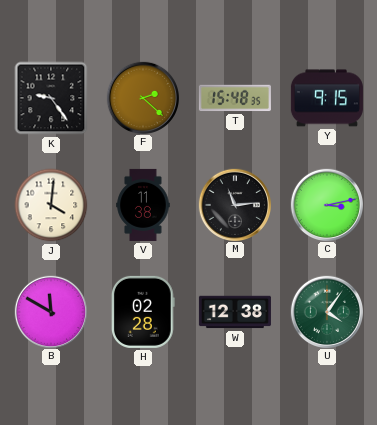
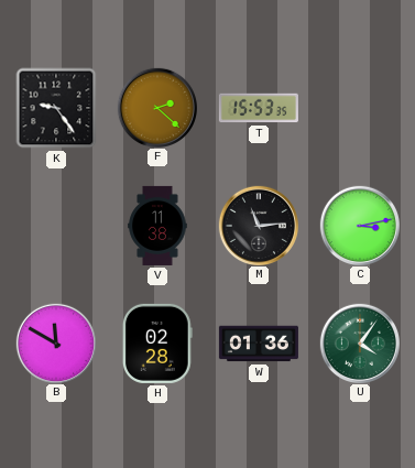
T: 15:48 -> 15:53 (259, 108)
Y: 9:15 -> none (327, 98)
J: 4:01 -> none (51, 205)
W: 12:38 -> 01:36 (259, 344)
